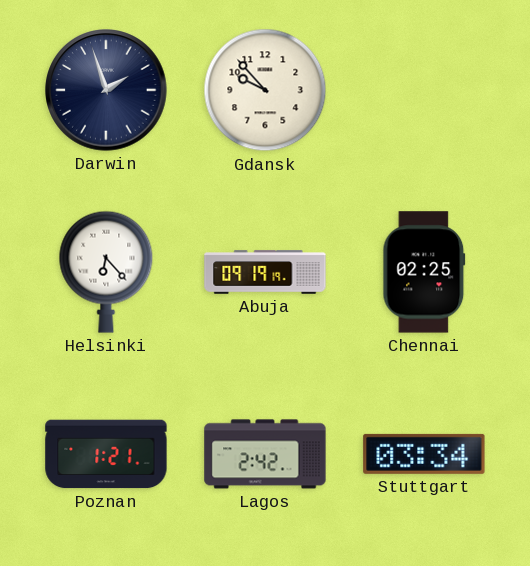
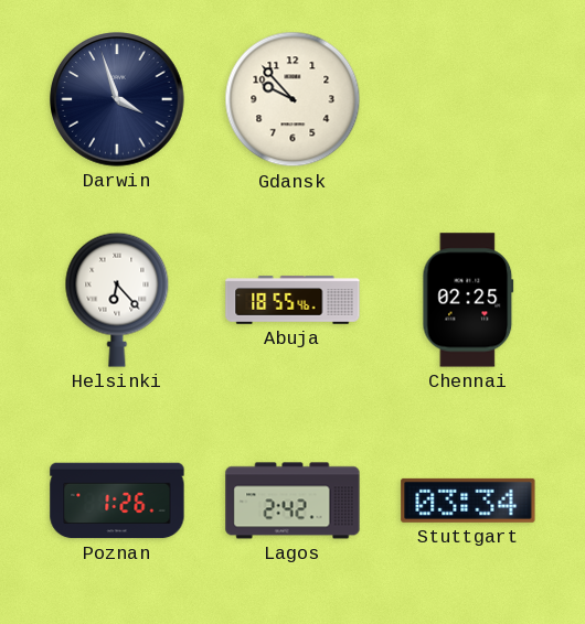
Darwin: 1:57 -> 3:57 (117, 99)
Abuja: 09:19 -> 18:55 (292, 300)
Poznan: 1:21 -> 1:26 (117, 501)
